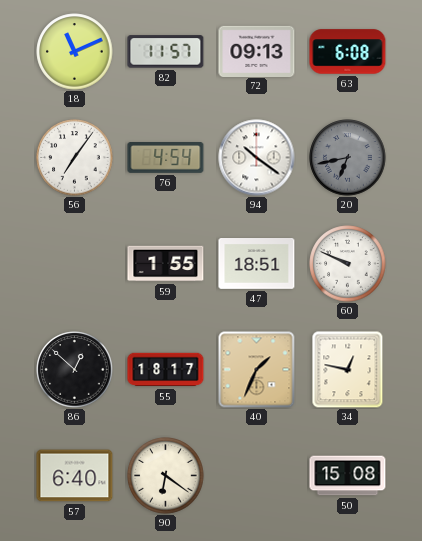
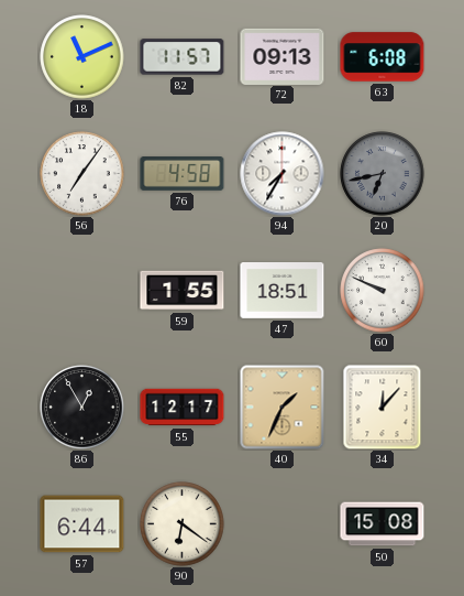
76: 4:54 -> 4:58 (183, 174)
94: 10:21 -> 7:35 (283, 174)
86: 12:52 -> 12:55 (82, 408)
55: 18:17 -> 12:17 (183, 408)
34: 12:47 -> 12:07 (383, 407)
57: 6:40 -> 6:44 (82, 524)
